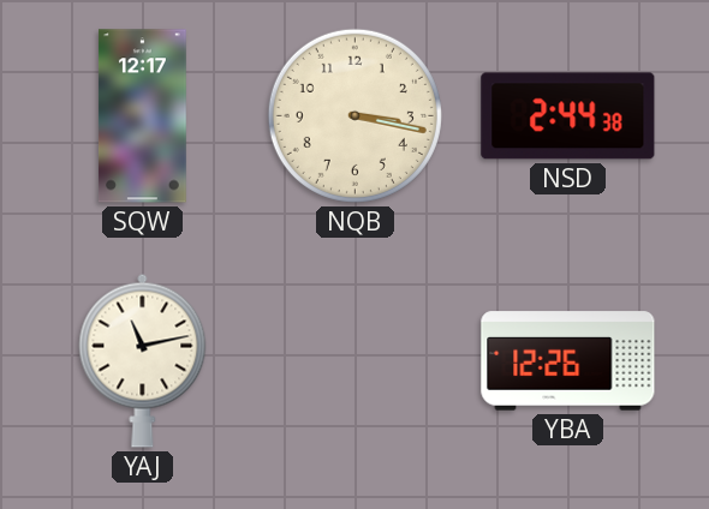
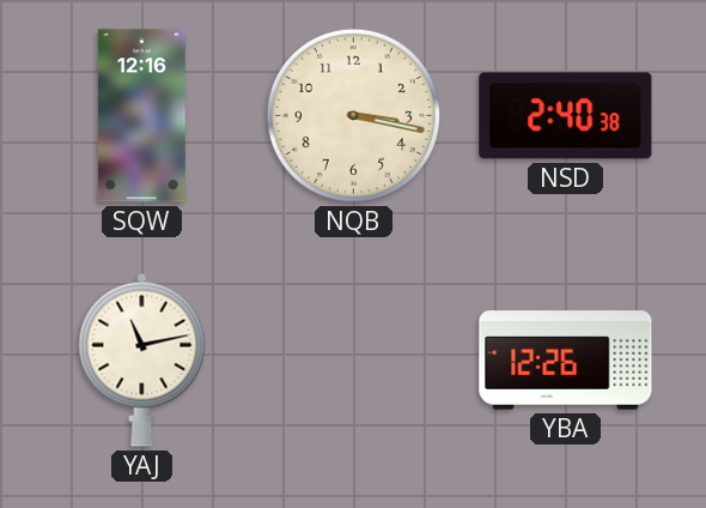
SQW: 12:17 -> 12:16 (141, 116)
NSD: 2:44 -> 2:40 (566, 116)
